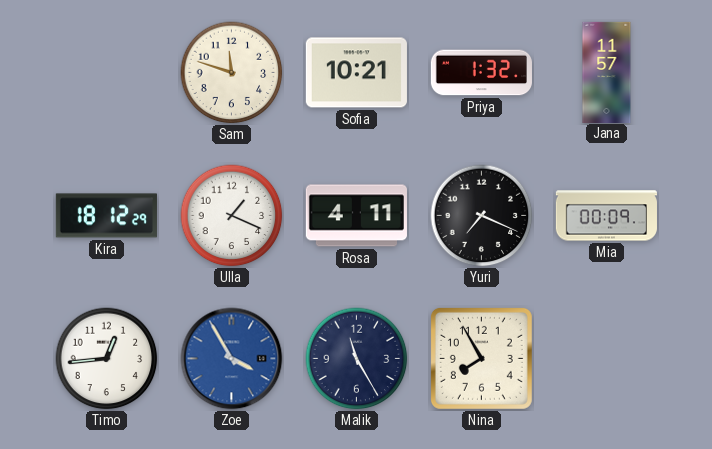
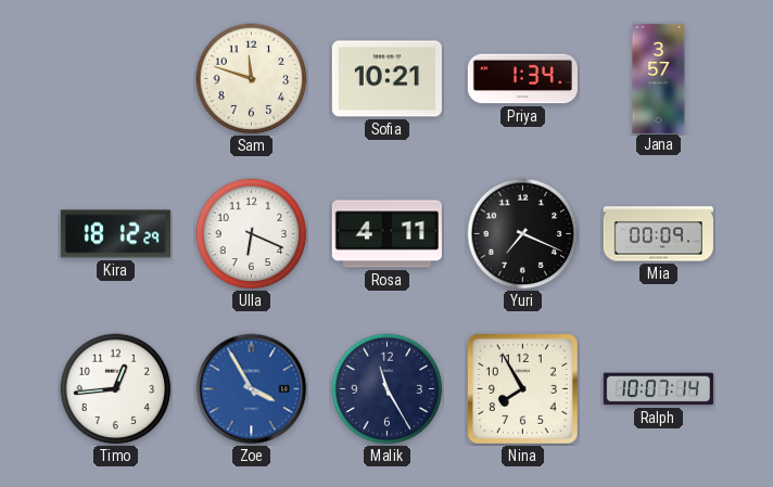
Priya: 1:32 -> 1:34 (522, 79)
Jana: 11:57 -> 3:57 (659, 78)
Ulla: 1:19 -> 6:19 (252, 234)
Ralph: none -> 10:07 (658, 389)
